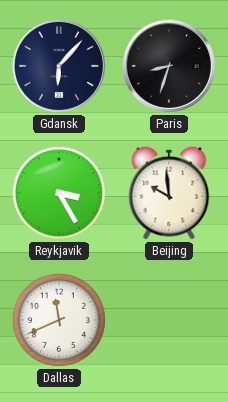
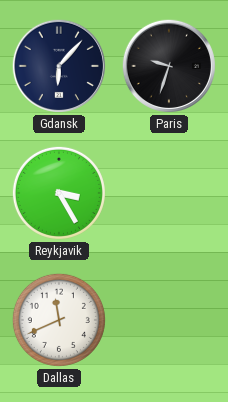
Paris: 8:33 -> 9:33 (169, 66)
Beijing: 9:59 -> none (169, 193)
